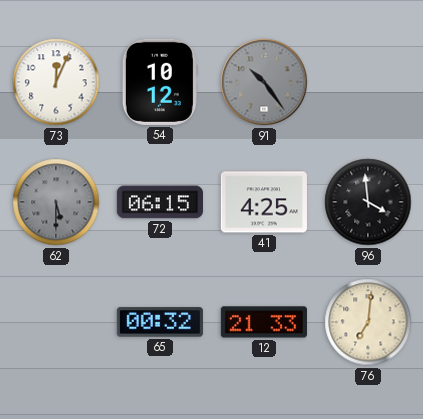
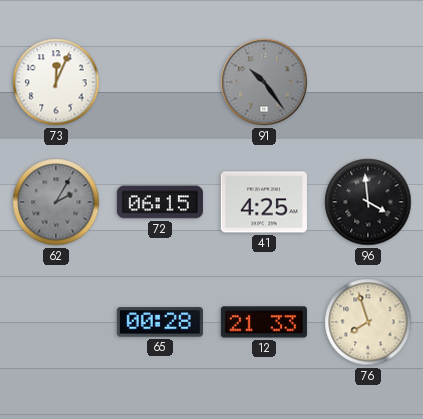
54: 10:12 -> none (160, 82)
62: 5:30 -> 2:05 (56, 202)
65: 00:32 -> 00:28 (160, 322)
76: 7:01 -> 7:57 (368, 322)
